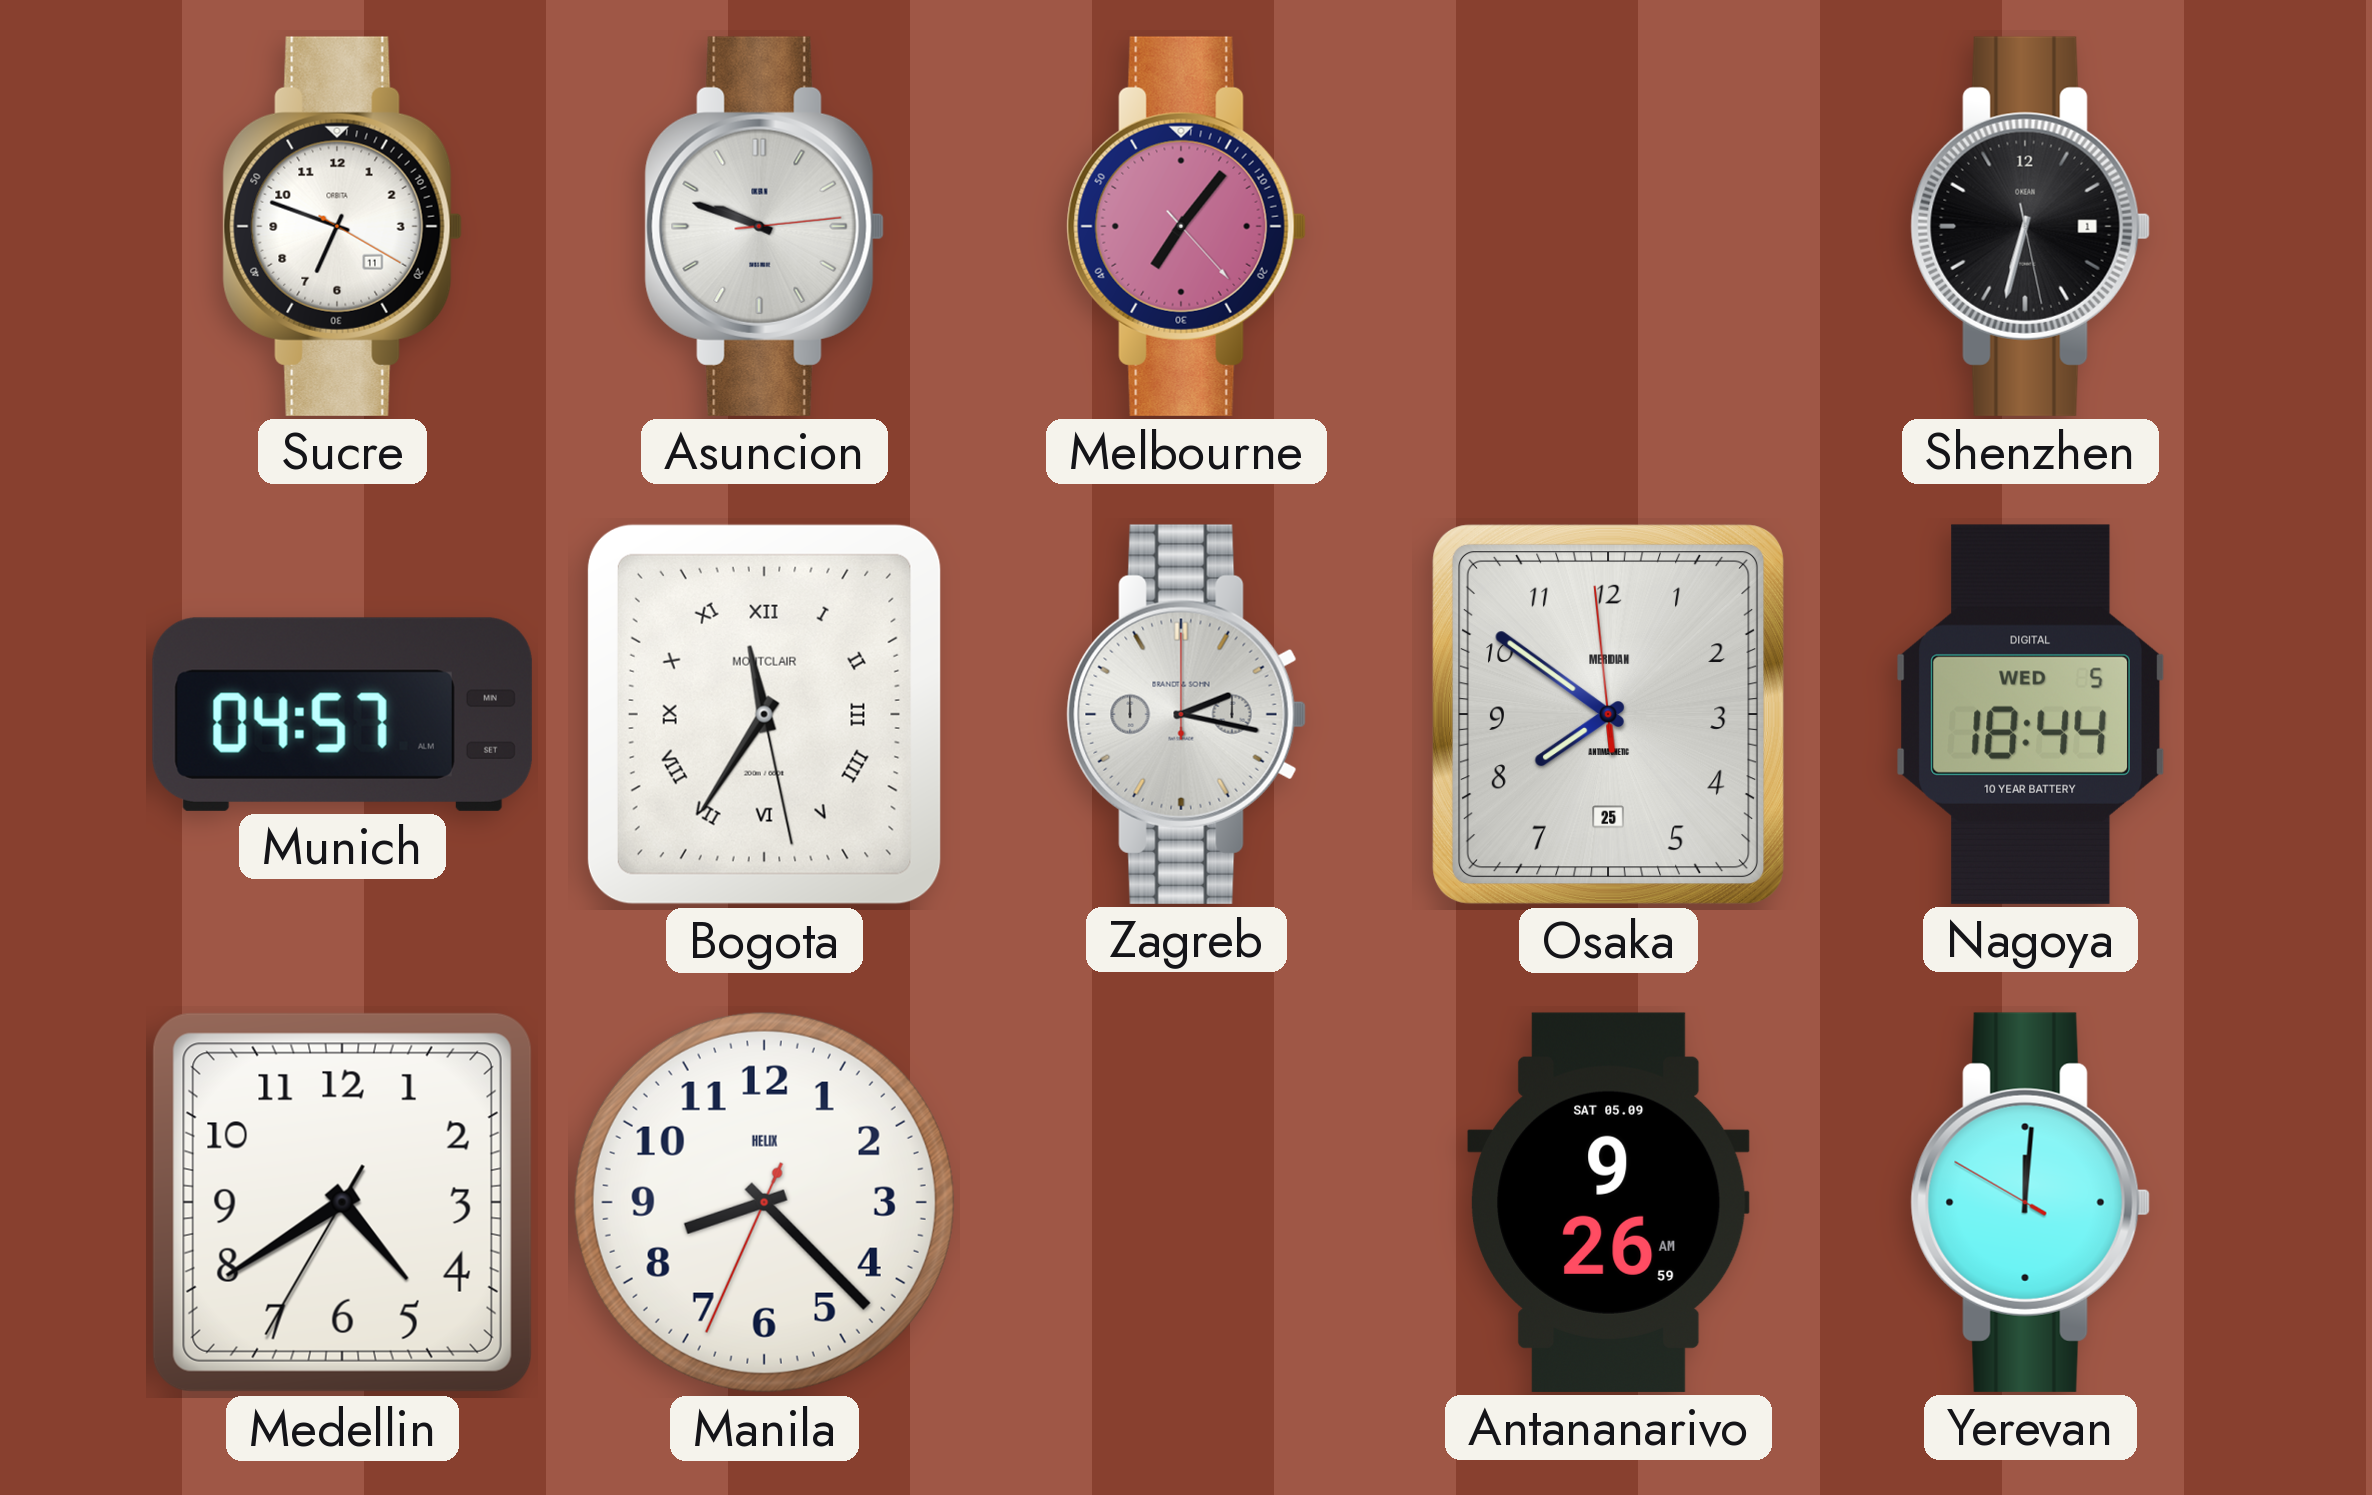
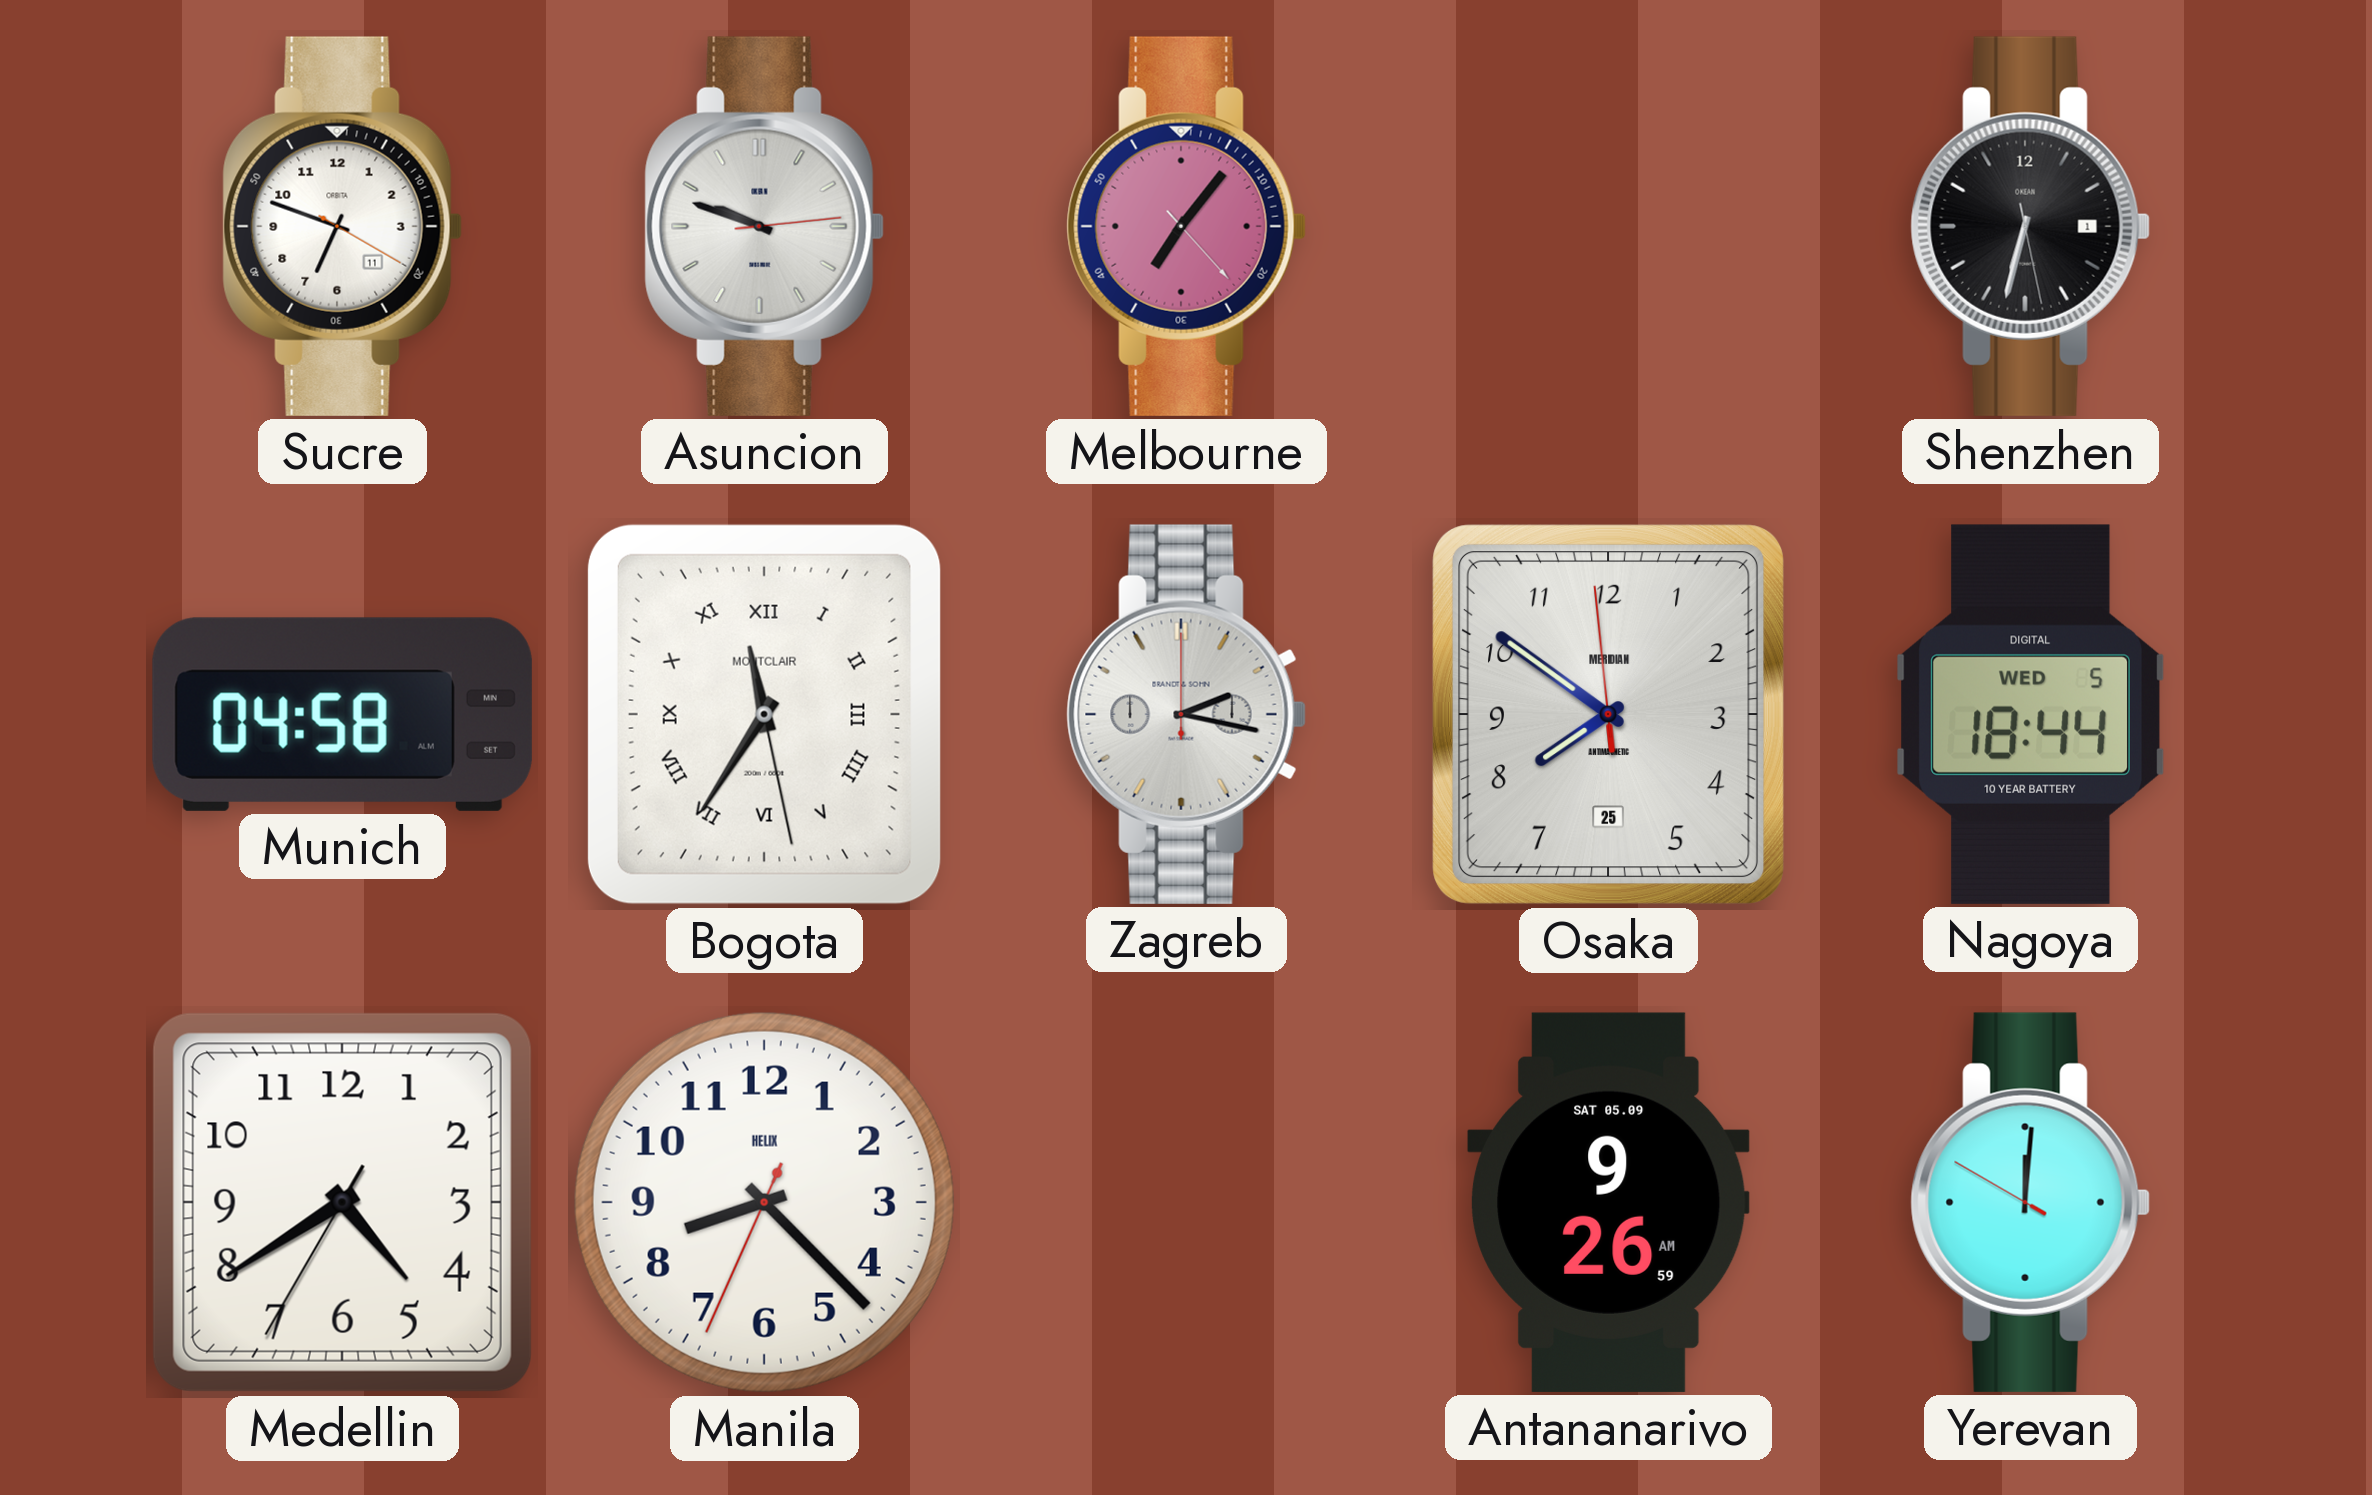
Munich: 04:57 -> 04:58 (342, 714)
